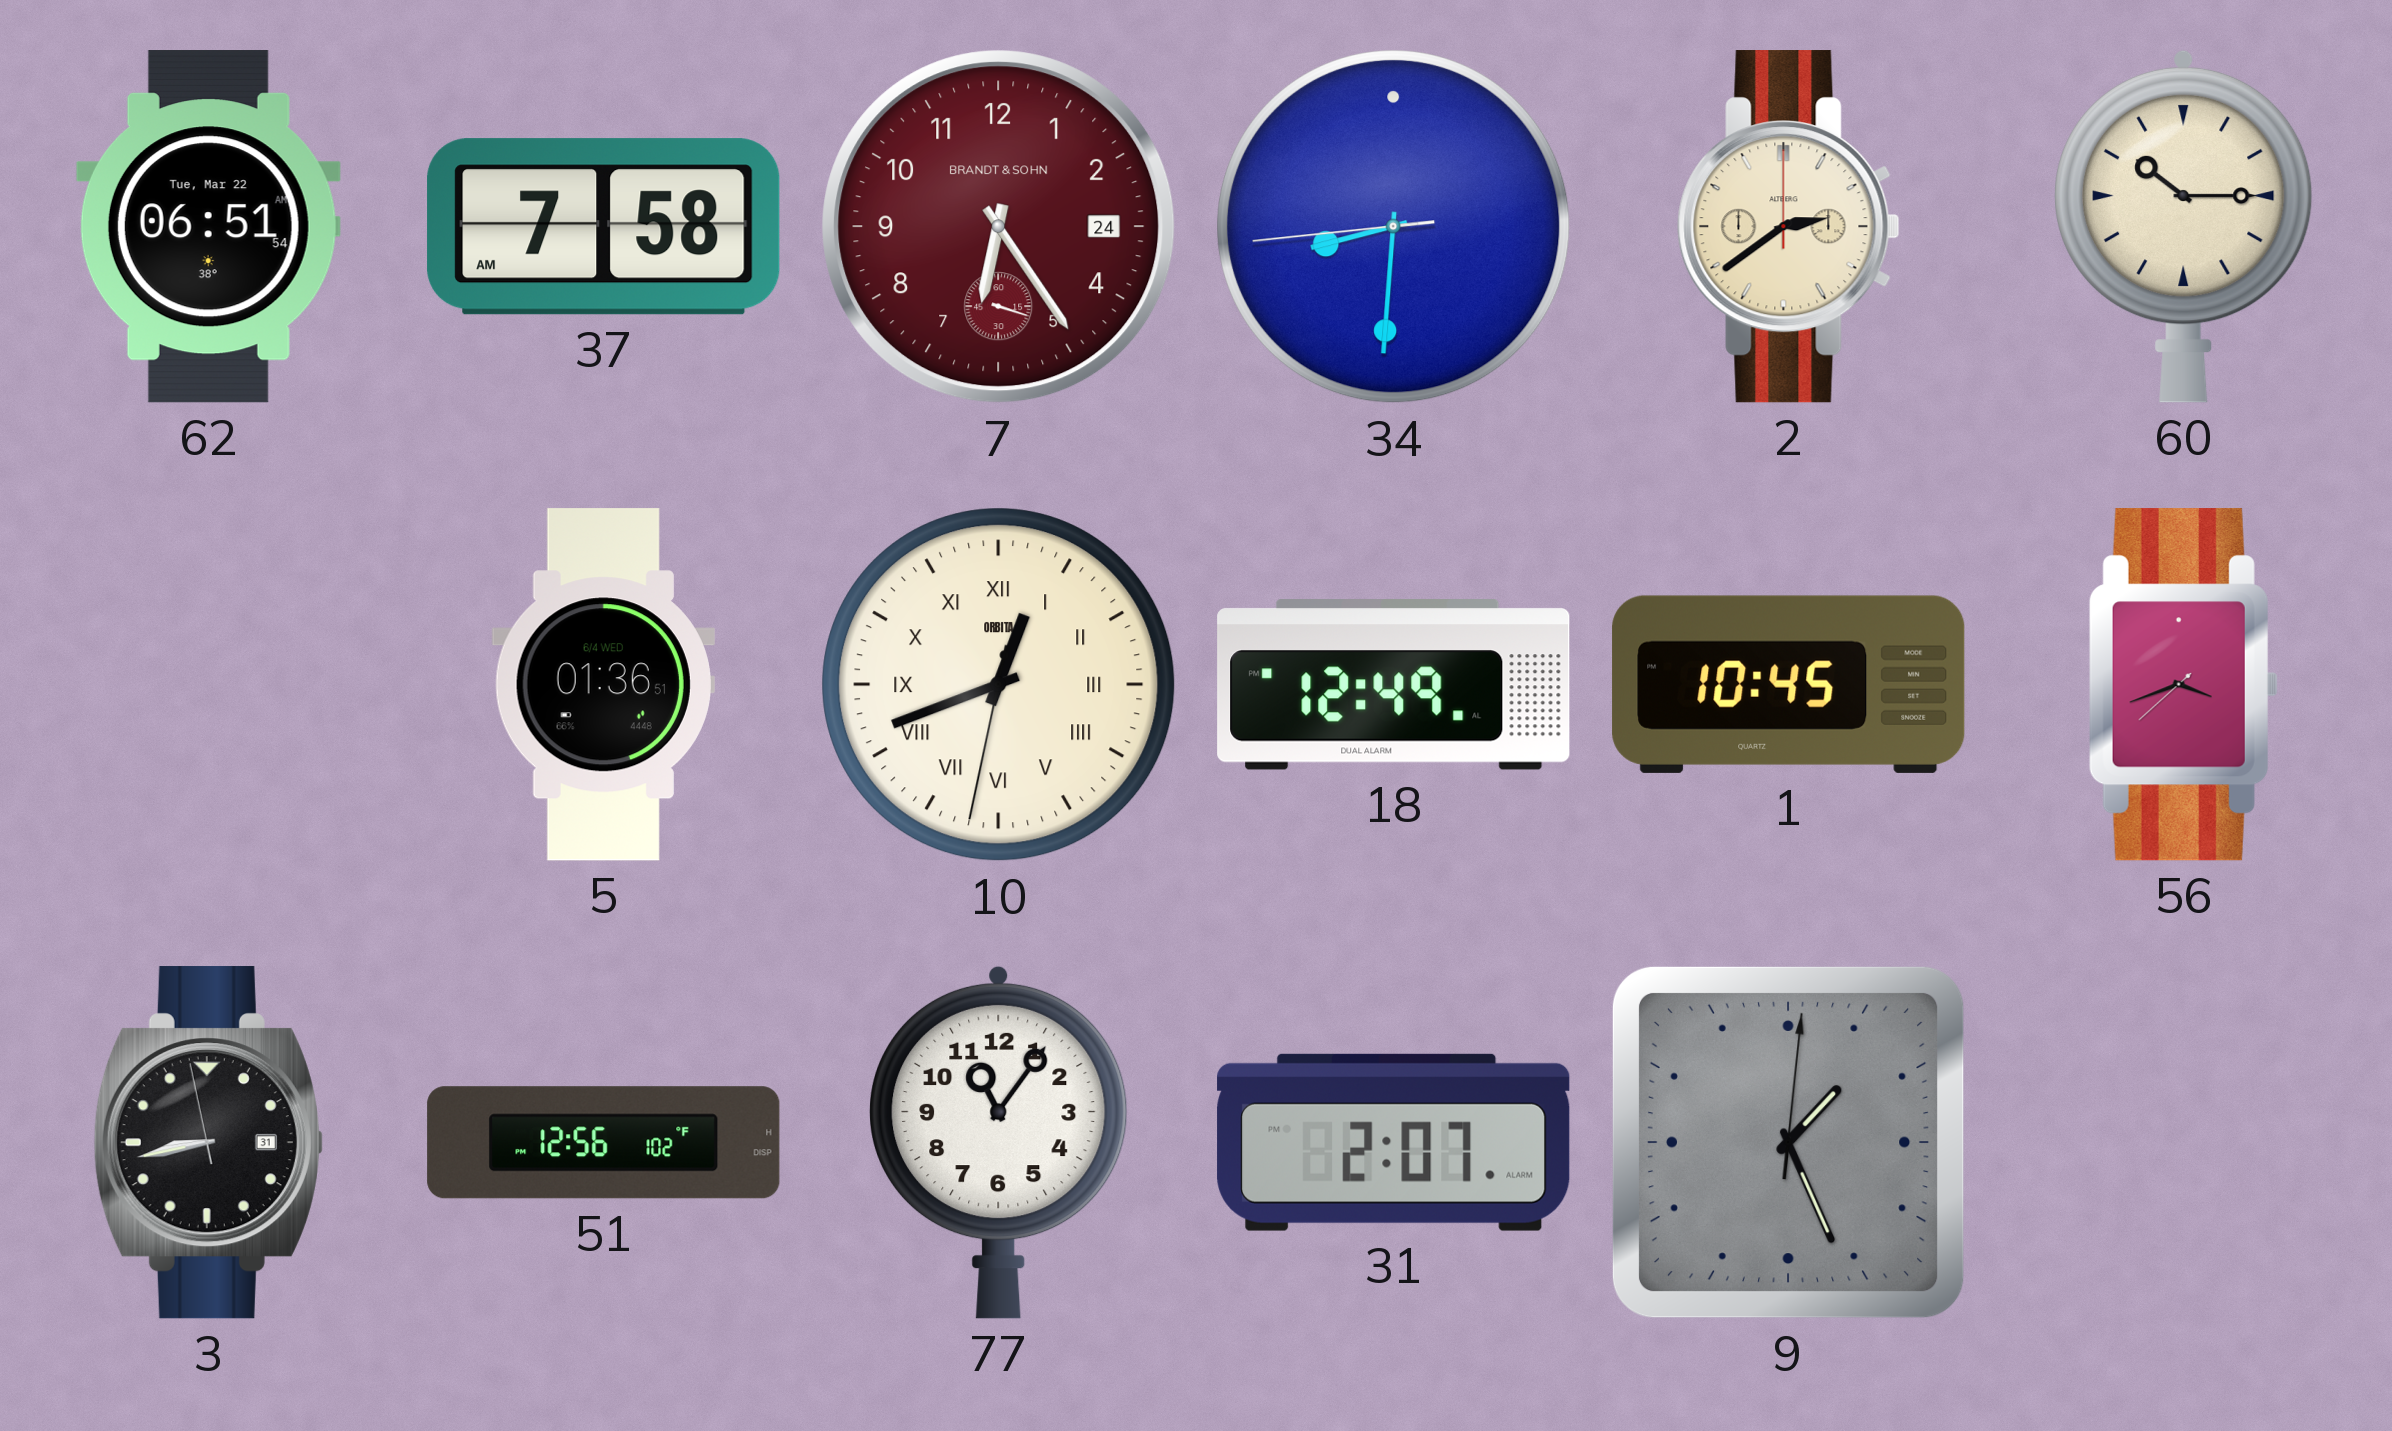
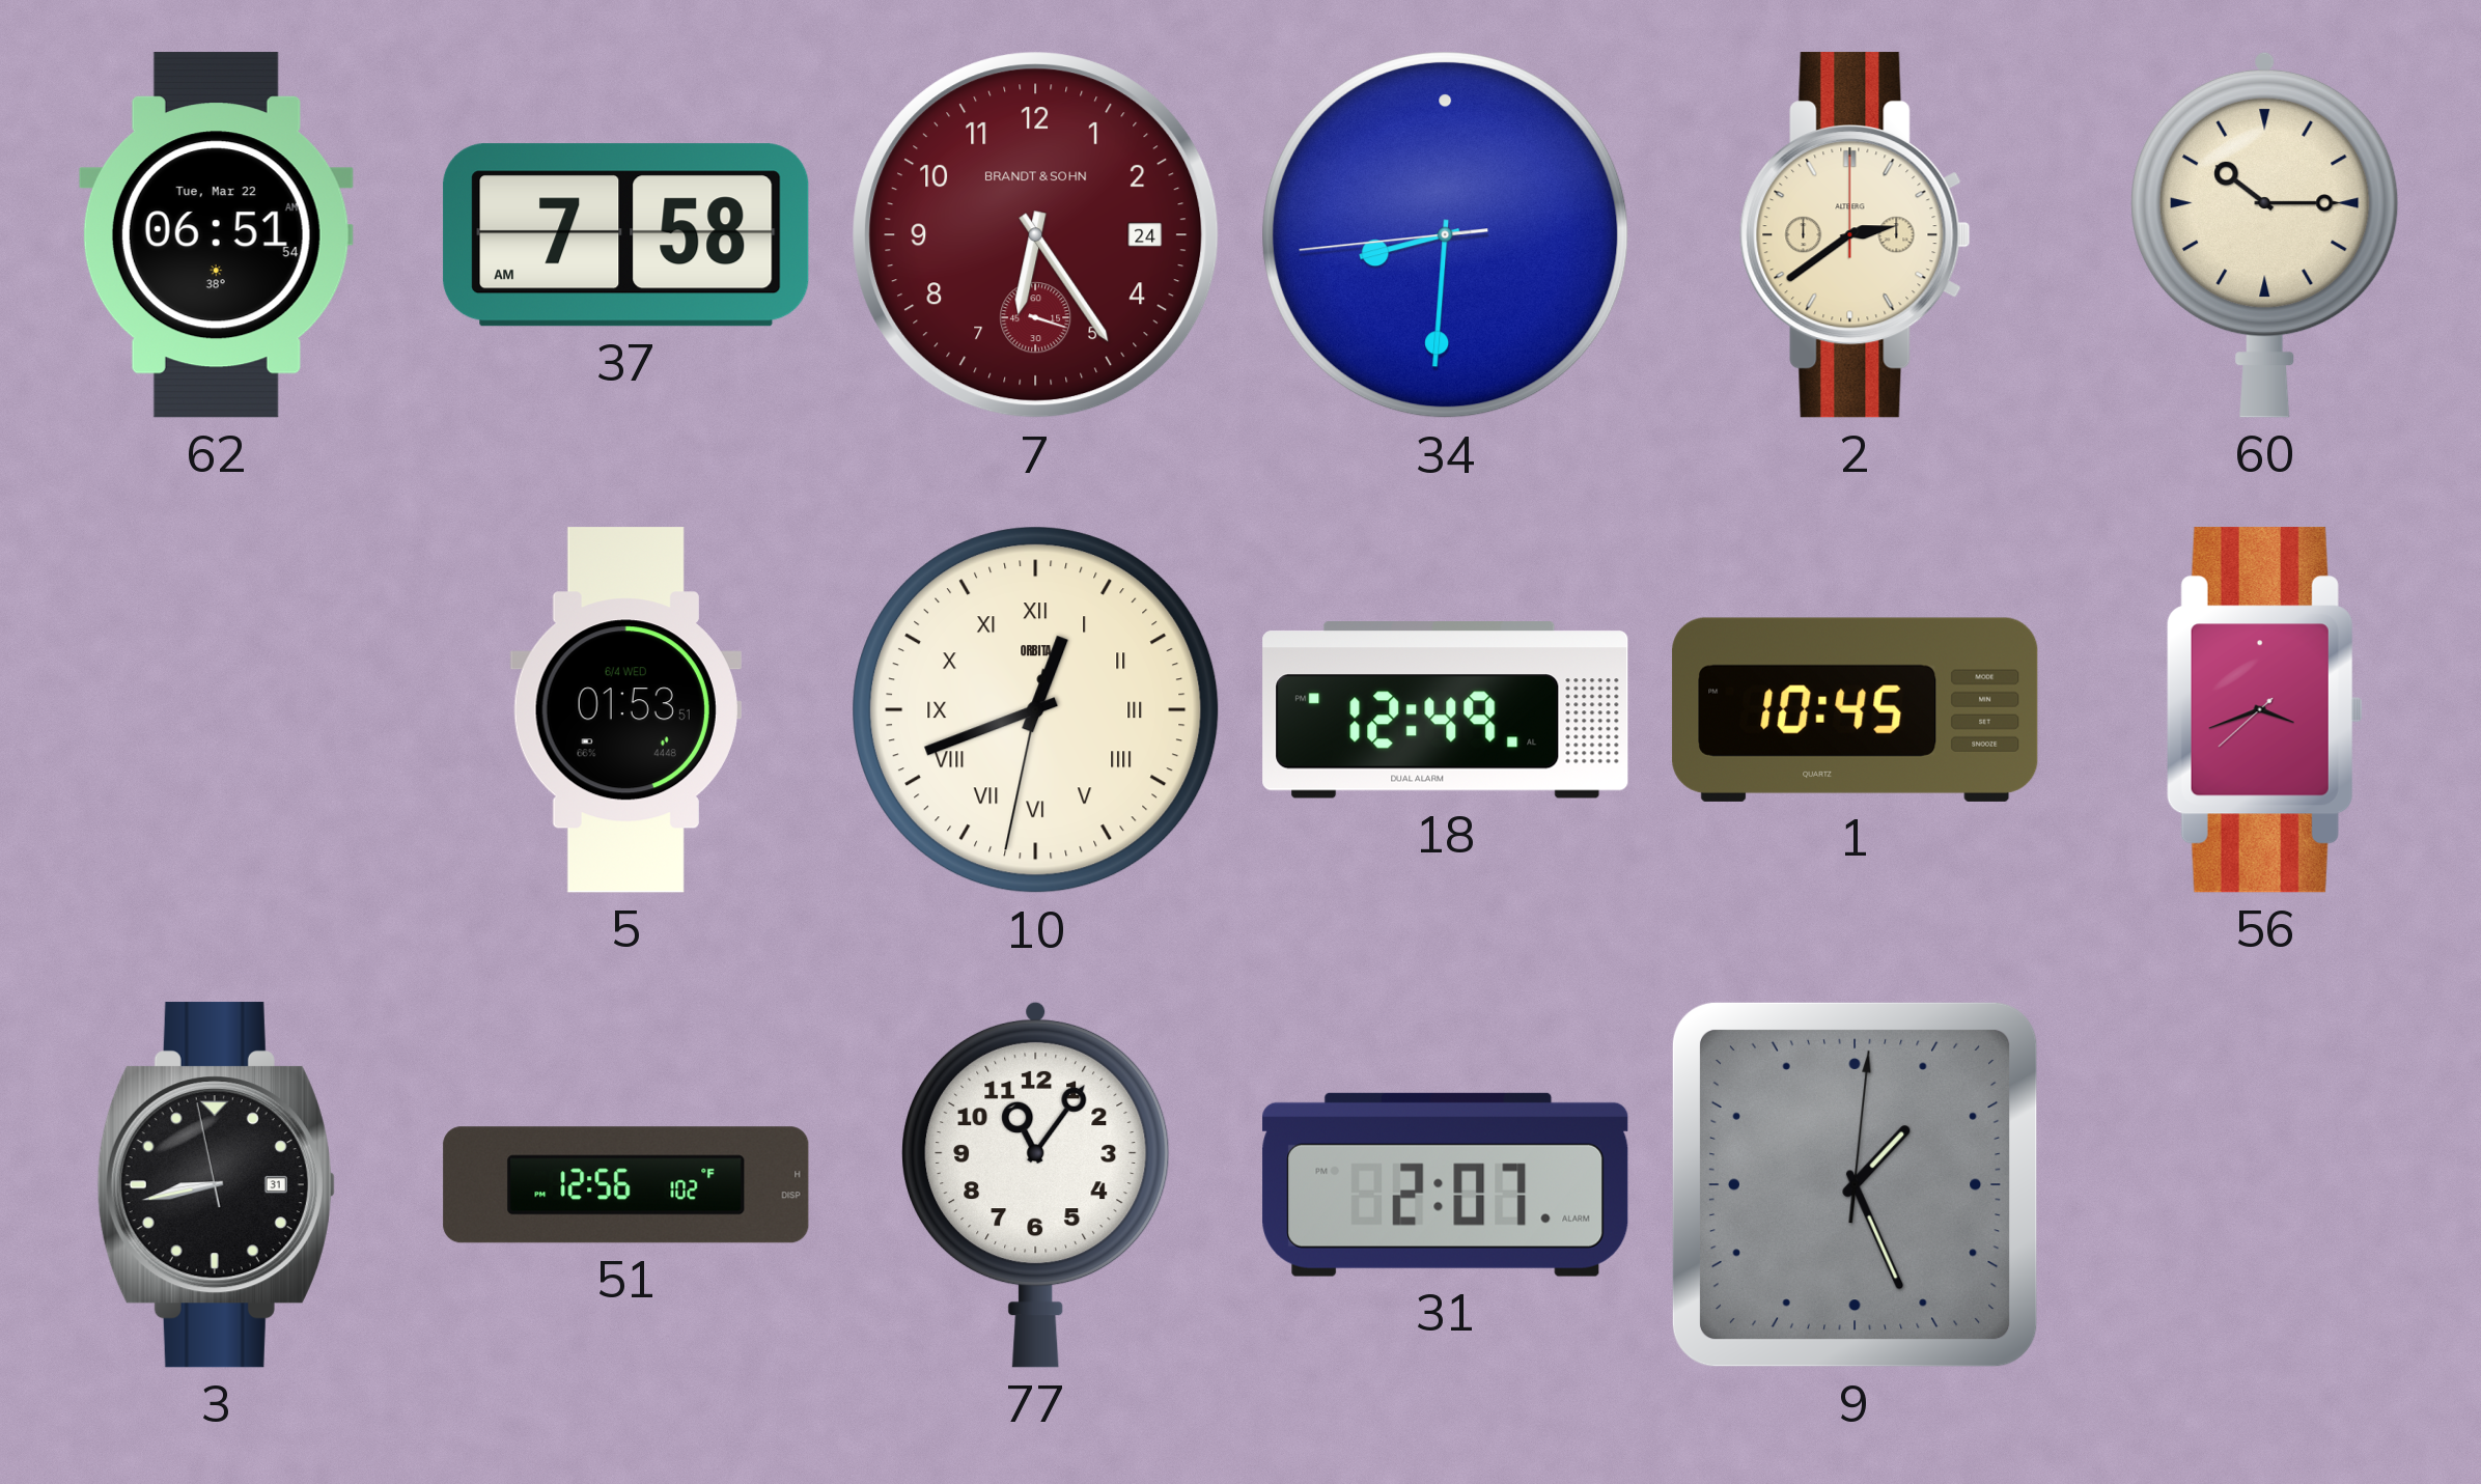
5: 01:36 -> 01:53 (625, 710)
